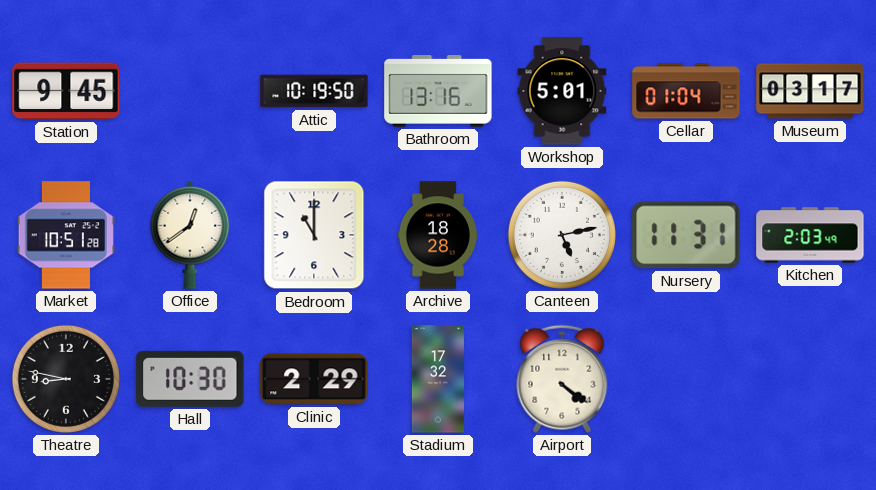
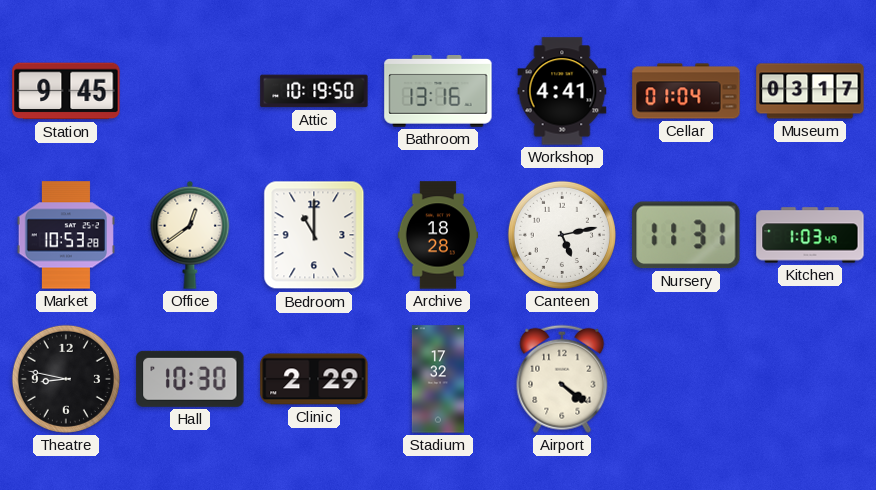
Workshop: 5:01 -> 4:41 (562, 91)
Market: 10:51 -> 10:53 (66, 235)
Kitchen: 2:03 -> 1:03 (810, 235)
